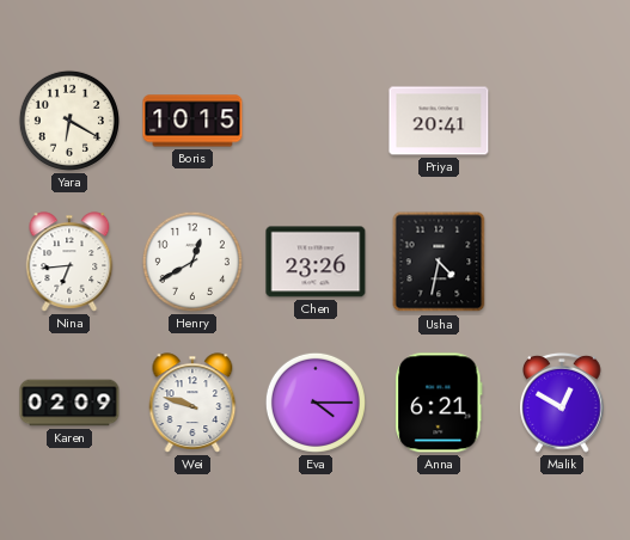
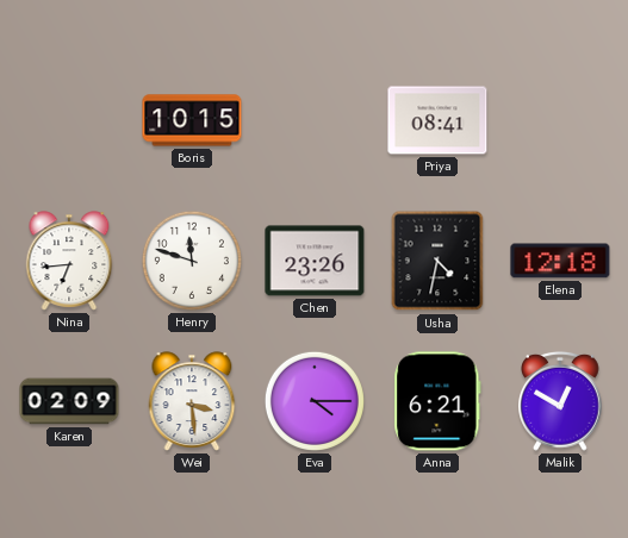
Yara: 6:20 -> none (69, 121)
Priya: 20:41 -> 08:41 (437, 120)
Henry: 12:40 -> 11:48 (192, 261)
Elena: none -> 12:18 (560, 261)
Wei: 9:48 -> 3:29 (192, 401)
